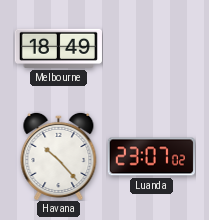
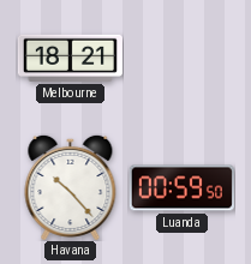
Melbourne: 18:49 -> 18:21 (70, 58)
Luanda: 23:07 -> 00:59 (181, 188)
